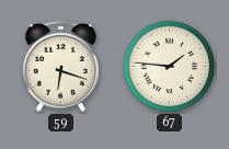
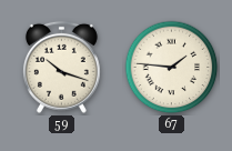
59: 6:18 -> 10:18 (61, 67)
